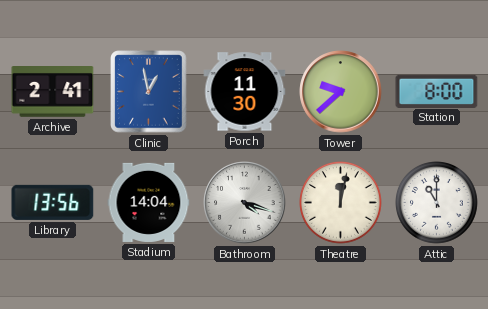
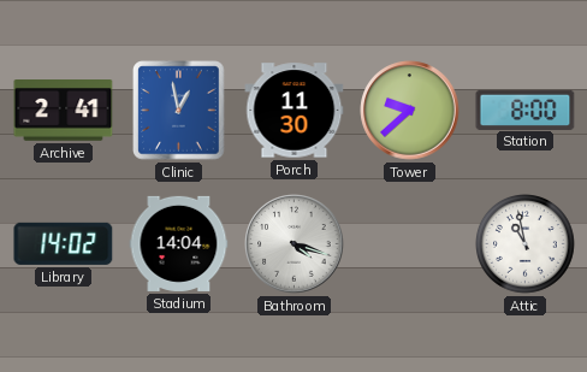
Library: 13:56 -> 14:02 (64, 243)
Theatre: 12:02 -> none (341, 203)
Attic: 11:00 -> 10:58 (526, 244)
